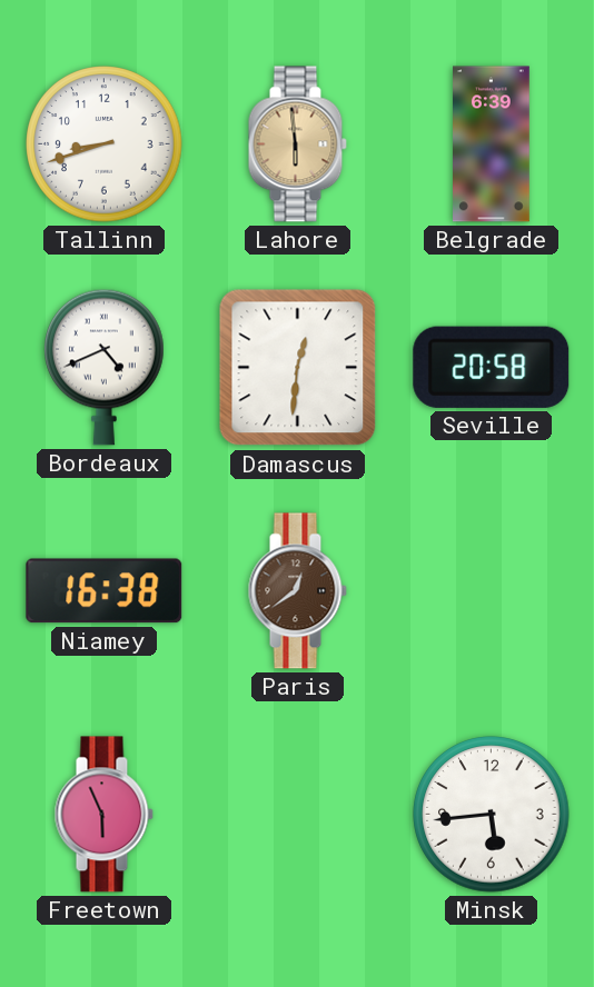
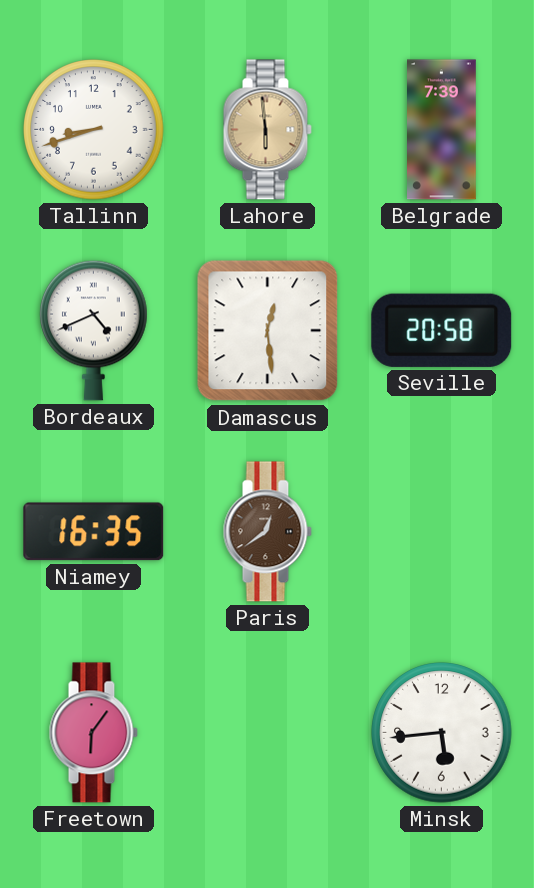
Belgrade: 6:39 -> 7:39 (442, 130)
Damascus: 12:31 -> 12:29 (268, 331)
Niamey: 16:38 -> 16:35 (94, 532)
Freetown: 5:56 -> 6:06 (93, 733)
